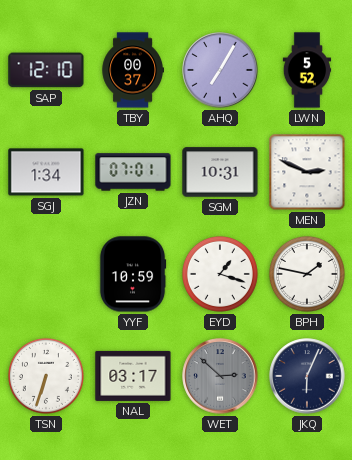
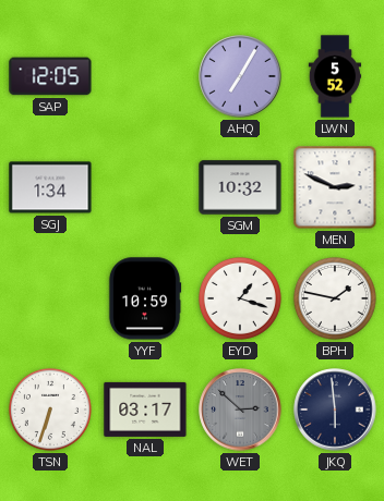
SAP: 12:10 -> 12:05 (50, 76)
TBY: 00:37 -> none (132, 70)
JZN: 07:01 -> none (133, 172)
SGM: 10:31 -> 10:32 (240, 187)
JKQ: 6:04 -> 5:59 (335, 410)
